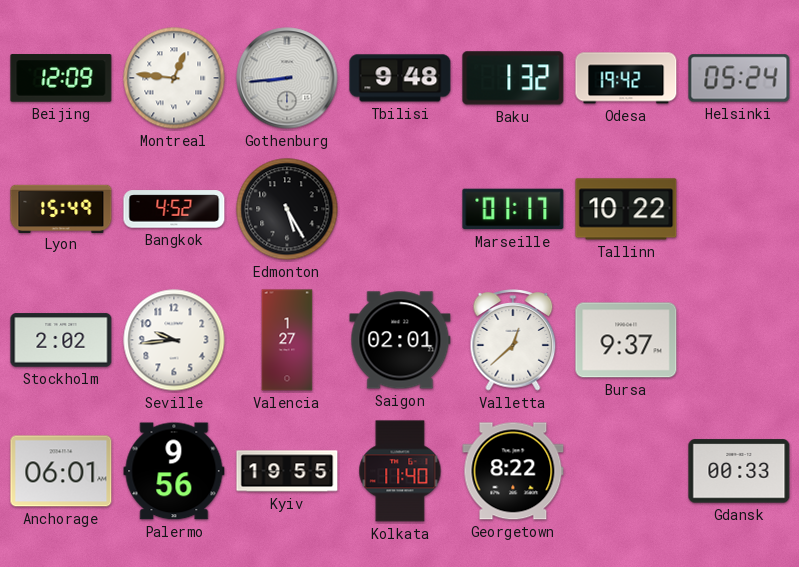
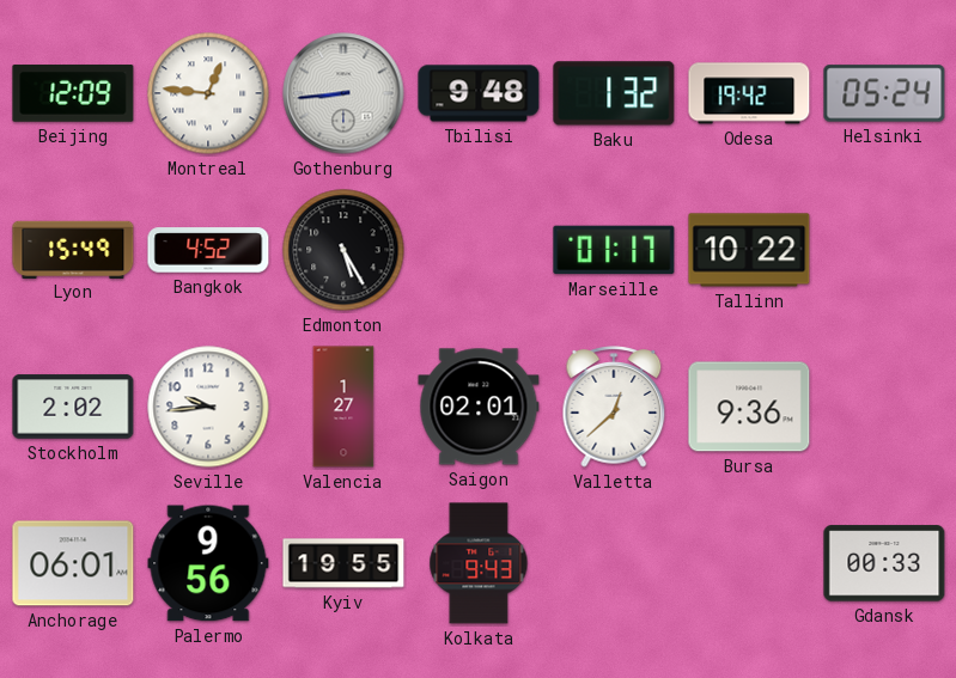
Bursa: 9:37 -> 9:36 (749, 407)
Kolkata: 11:40 -> 9:43 (479, 563)
Georgetown: 8:22 -> none (513, 471)
